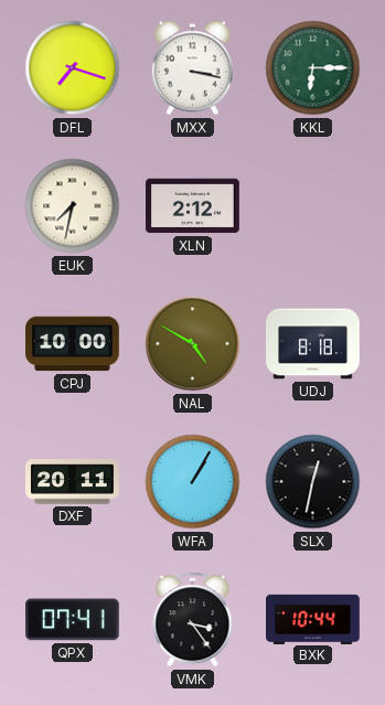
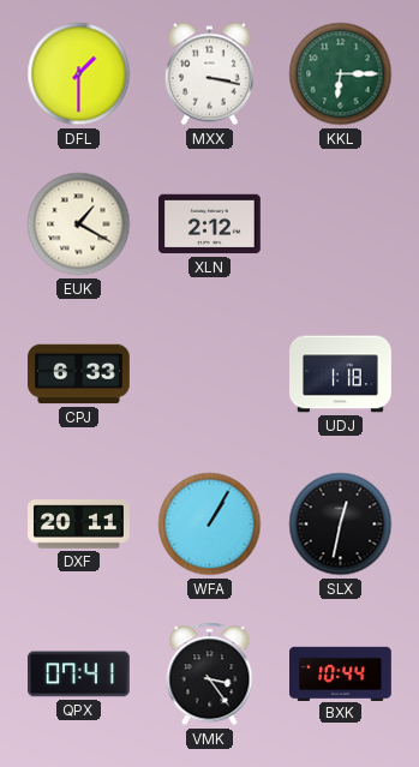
DFL: 7:18 -> 1:30 (79, 74)
EUK: 7:32 -> 1:20 (79, 224)
CPJ: 10:00 -> 6:33 (79, 374)
NAL: 4:50 -> none (193, 344)
UDJ: 8:18 -> 1:18 (341, 374)
